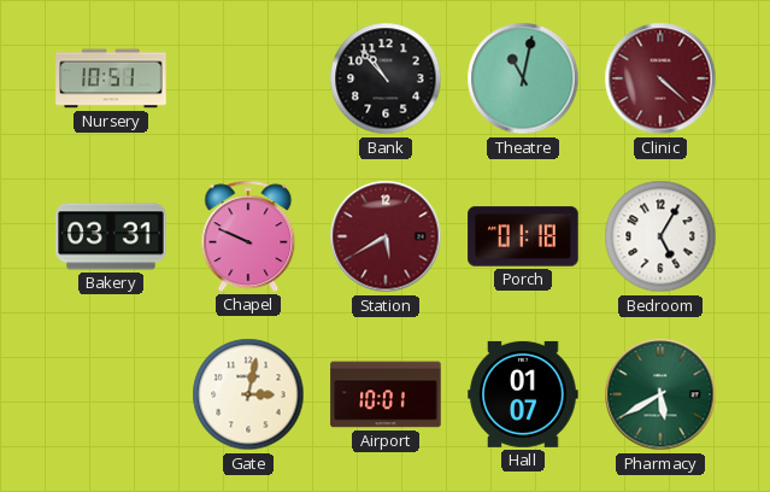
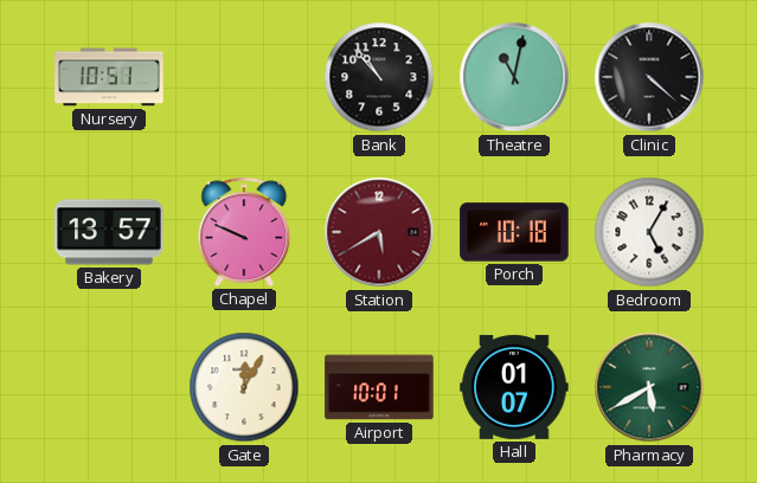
Clinic dial: burgundy -> black (649, 77)
Bakery: 03:31 -> 13:57 (109, 232)
Porch: 01:18 -> 10:18 (514, 232)
Gate: 3:02 -> 12:05 (244, 387)
